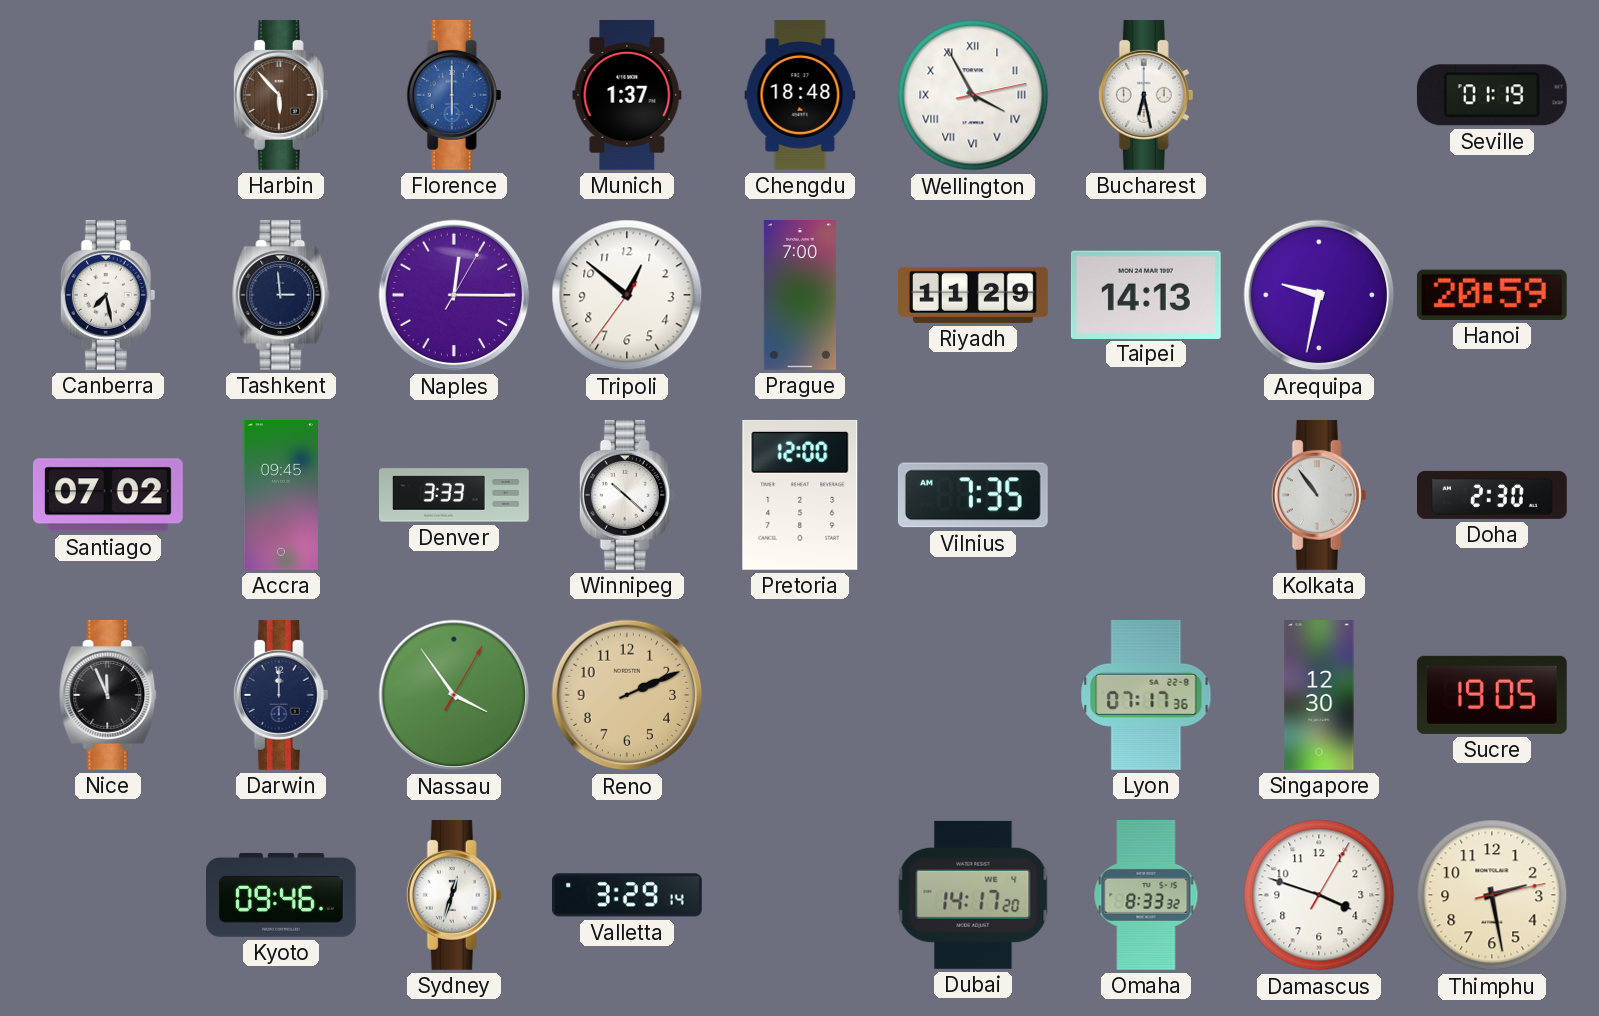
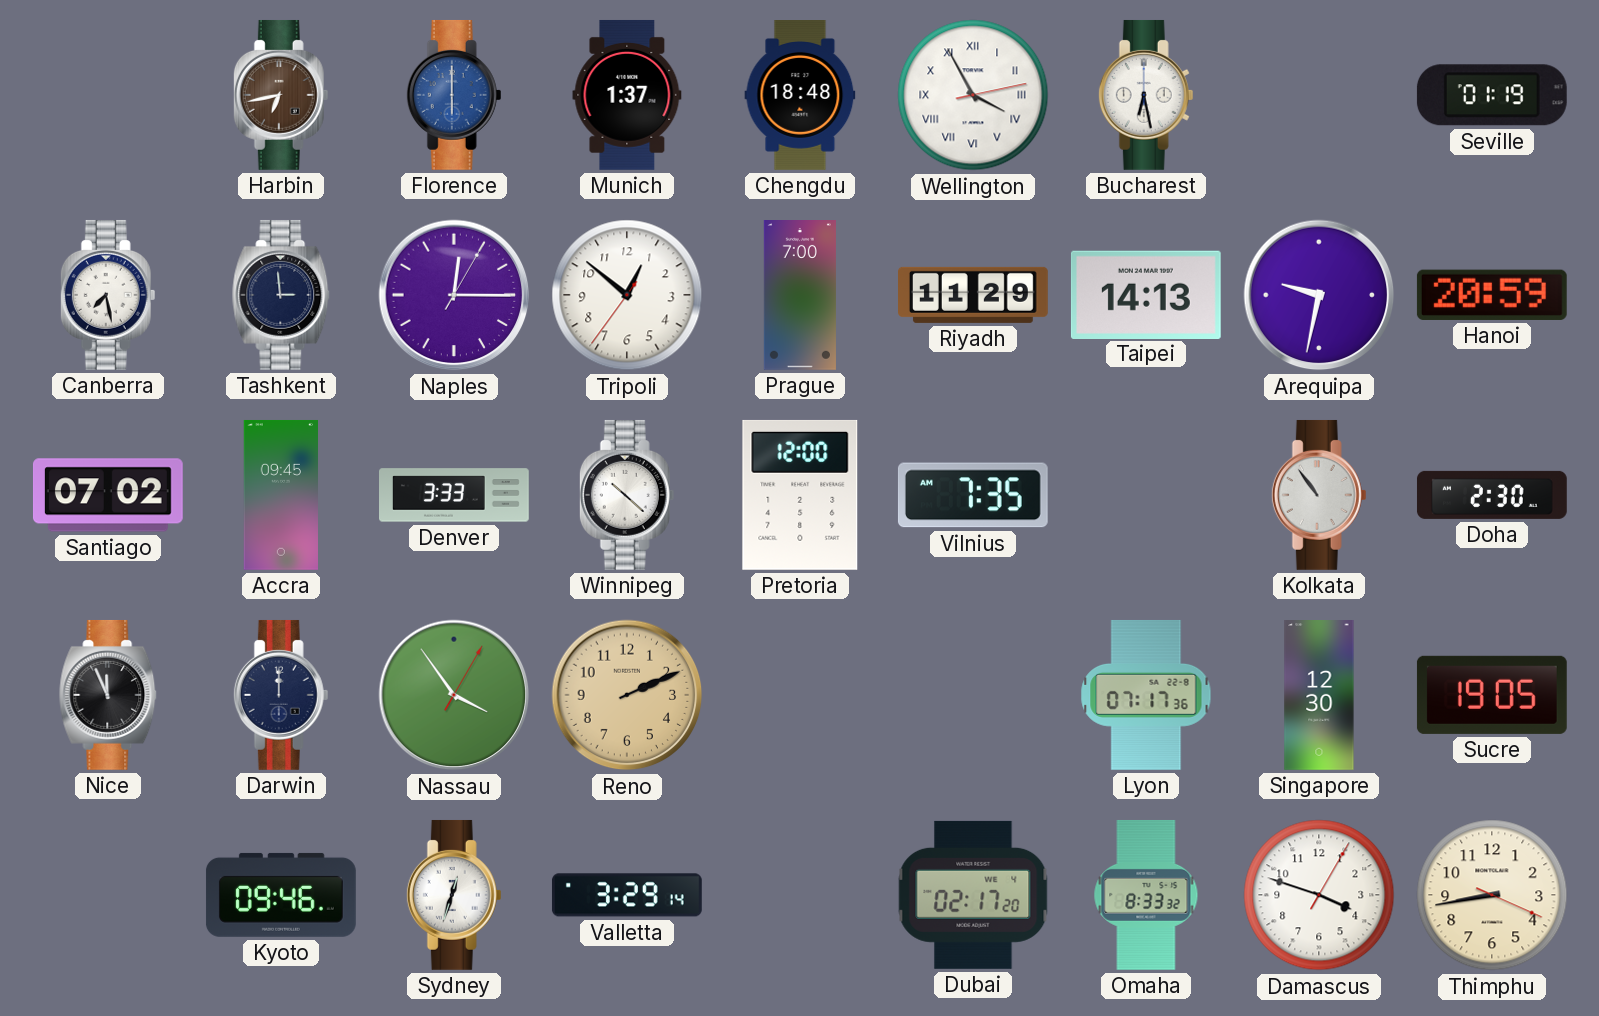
Harbin: 5:53 -> 6:43 (281, 95)
Dubai: 14:17 -> 02:17 (973, 895)
Thimphu: 2:28 -> 8:43 (1492, 895)
